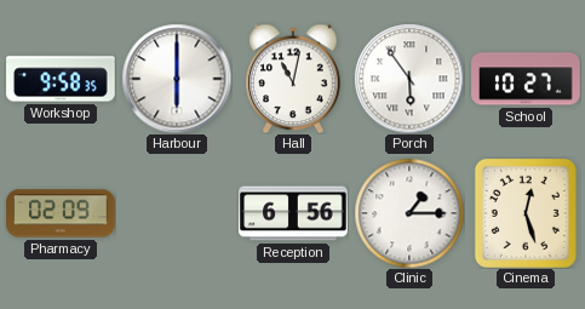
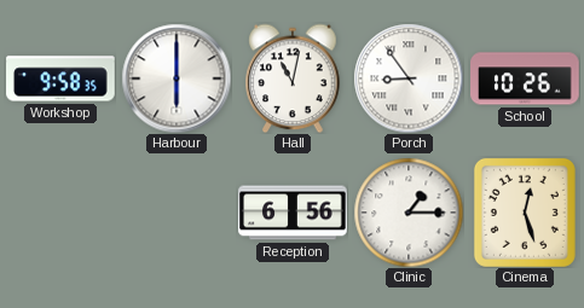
Porch: 5:54 -> 8:54 (409, 79)
School: 10:27 -> 10:26 (525, 79)
Pharmacy: 02:09 -> none (61, 213)
